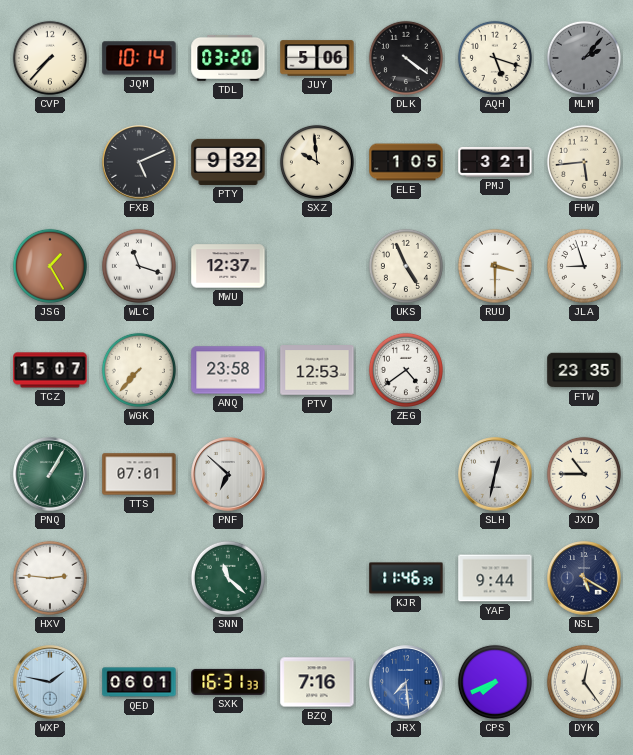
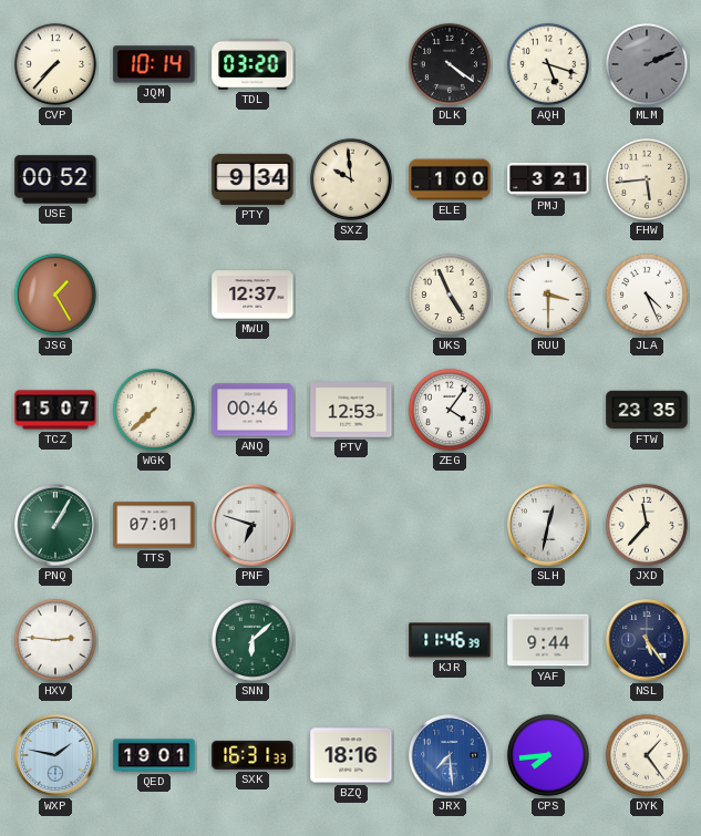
JUY: 5:06 -> none (317, 58)
MLM: 2:07 -> 2:11 (647, 64)
USE: none -> 00:52 (55, 179)
FXB: 5:11 -> none (139, 162)
PTY: 9:32 -> 9:34 (252, 179)
ELE: 1:05 -> 1:00 (450, 179)
WLC: 11:18 -> none (139, 266)
JLA: 8:57 -> 4:26 (647, 295)
WGK: 7:37 -> 7:38 (154, 410)
ANQ: 23:58 -> 00:46 (252, 410)
ZEG: 4:39 -> 4:06 (450, 410)
PNF: 6:52 -> 6:48 (252, 525)
JXD: 10:45 -> 11:37 (647, 525)
SNN: 11:22 -> 6:08 (252, 640)
NSL: 5:20 -> 5:24 (647, 640)
QED: 06:01 -> 19:01 (154, 755)
BZQ: 7:16 -> 18:16 (351, 755)
CPS: 7:41 -> 7:44 (548, 755)
DYK: 12:24 -> 1:24 (647, 755)
